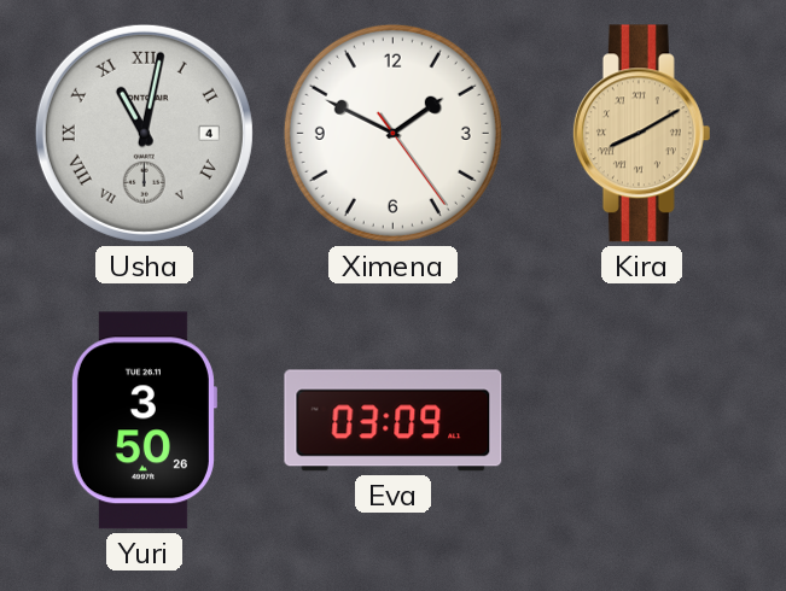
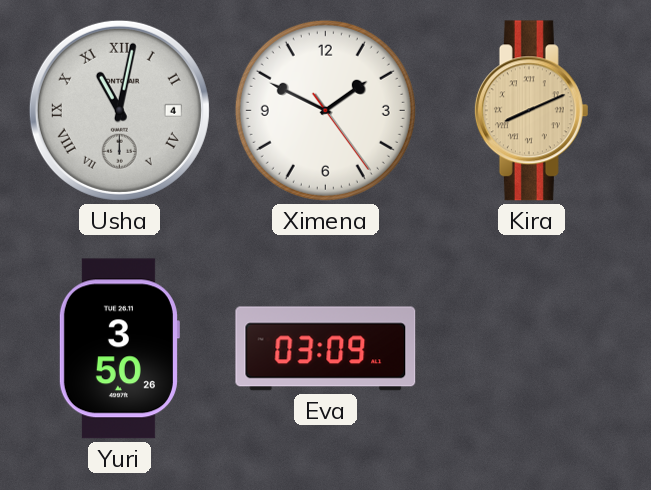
Kira: 8:10 -> 8:11 (531, 111)
